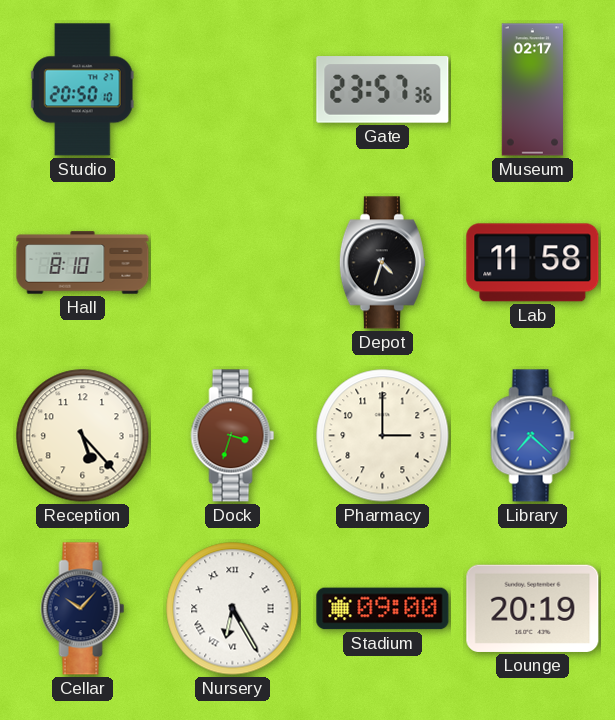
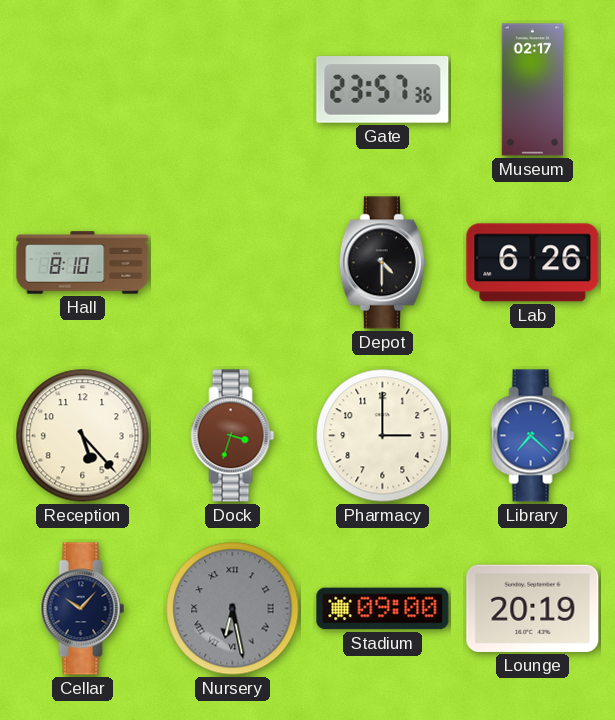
Studio: 20:50 -> none (82, 90)
Depot: 4:33 -> 4:30 (382, 263)
Lab: 11:58 -> 6:26 (533, 263)
Nursery: 6:25 -> 6:28 (233, 609)
Nursery dial: white -> grey (233, 609)
